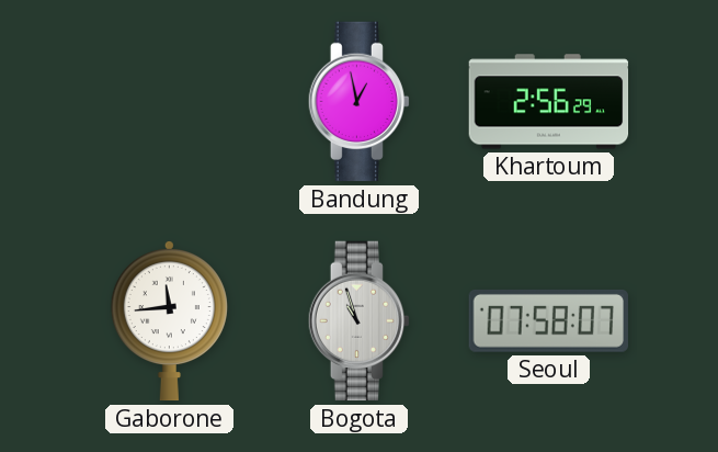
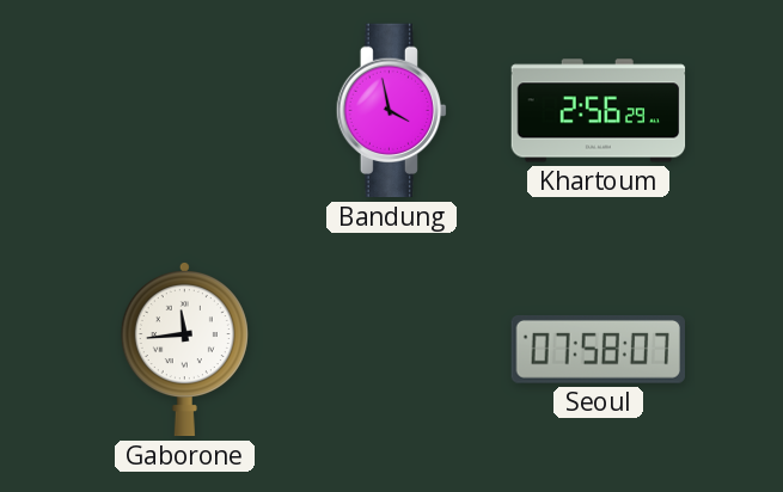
Bandung: 12:58 -> 3:58 (391, 111)
Bogota: 10:57 -> none (358, 321)
